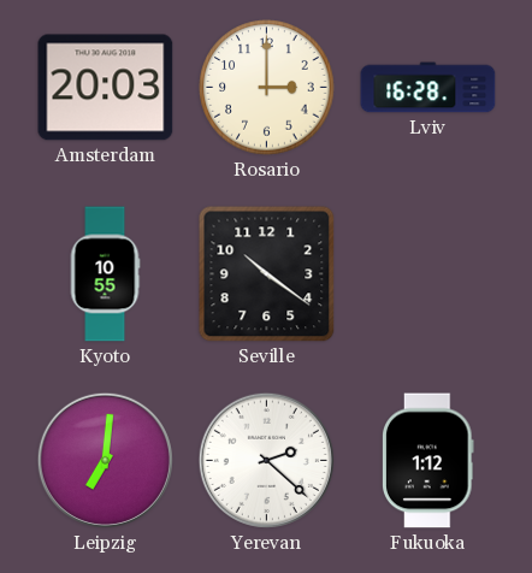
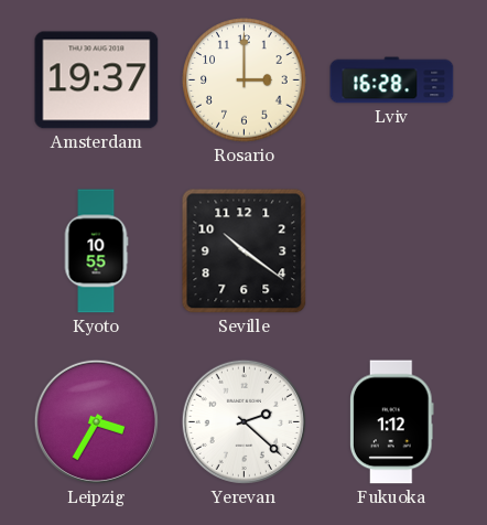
Amsterdam: 20:03 -> 19:37 (97, 81)
Leipzig: 7:01 -> 3:35 (96, 421)
